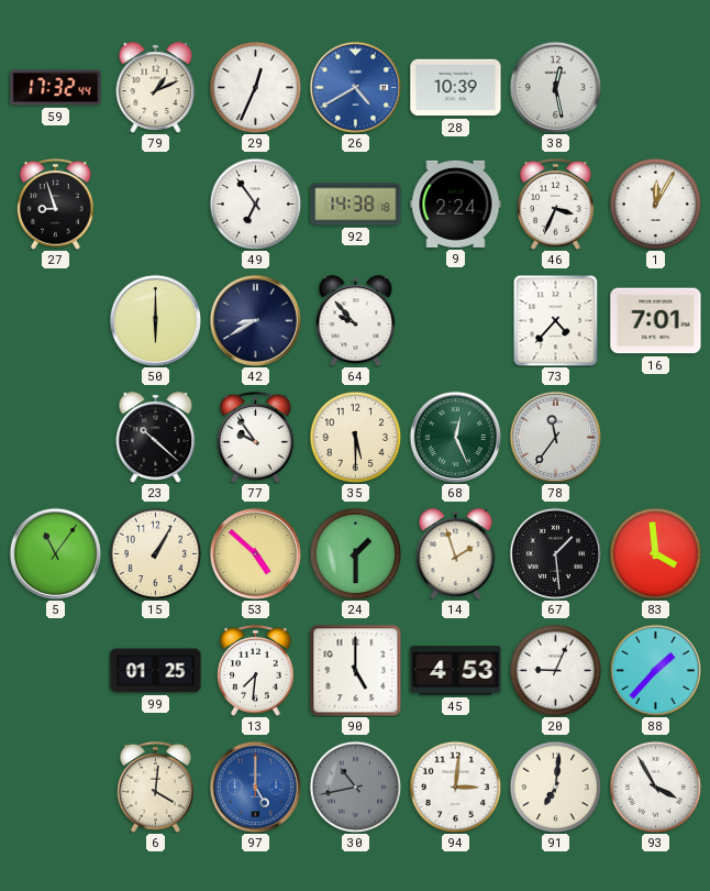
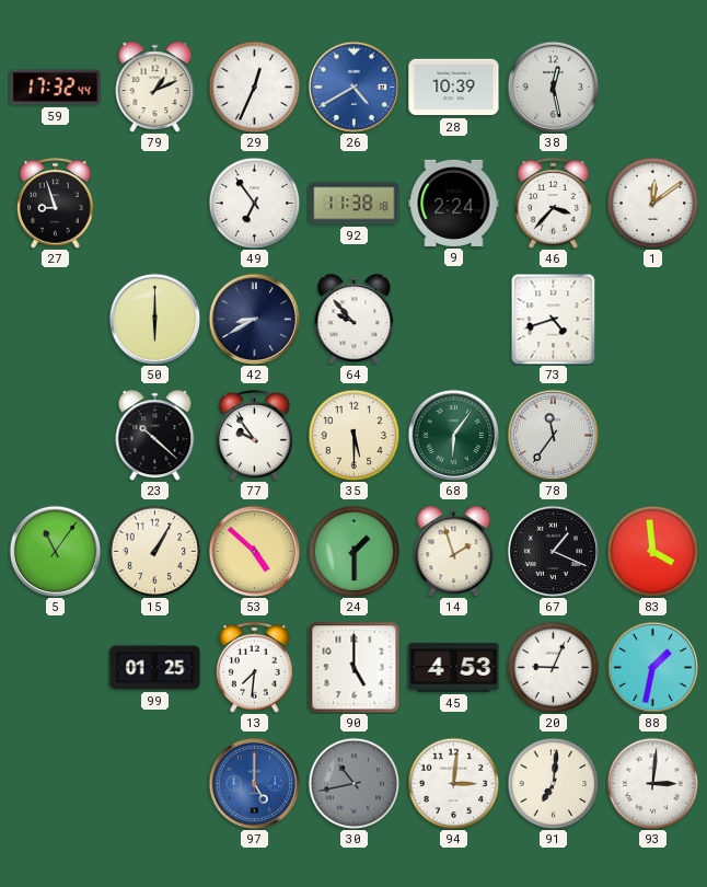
92: 14:38 -> 11:38 (355, 204)
46: 3:34 -> 3:37 (554, 203)
1: 12:05 -> 12:09 (652, 203)
73: 4:37 -> 4:42 (554, 319)
16: 7:01 -> none (656, 321)
68: 12:26 -> 6:06 (453, 435)
67: 1:29 -> 1:19 (553, 551)
88: 1:37 -> 1:32 (652, 667)
6: 4:01 -> none (156, 787)
93: 3:55 -> 3:01 (652, 783)
